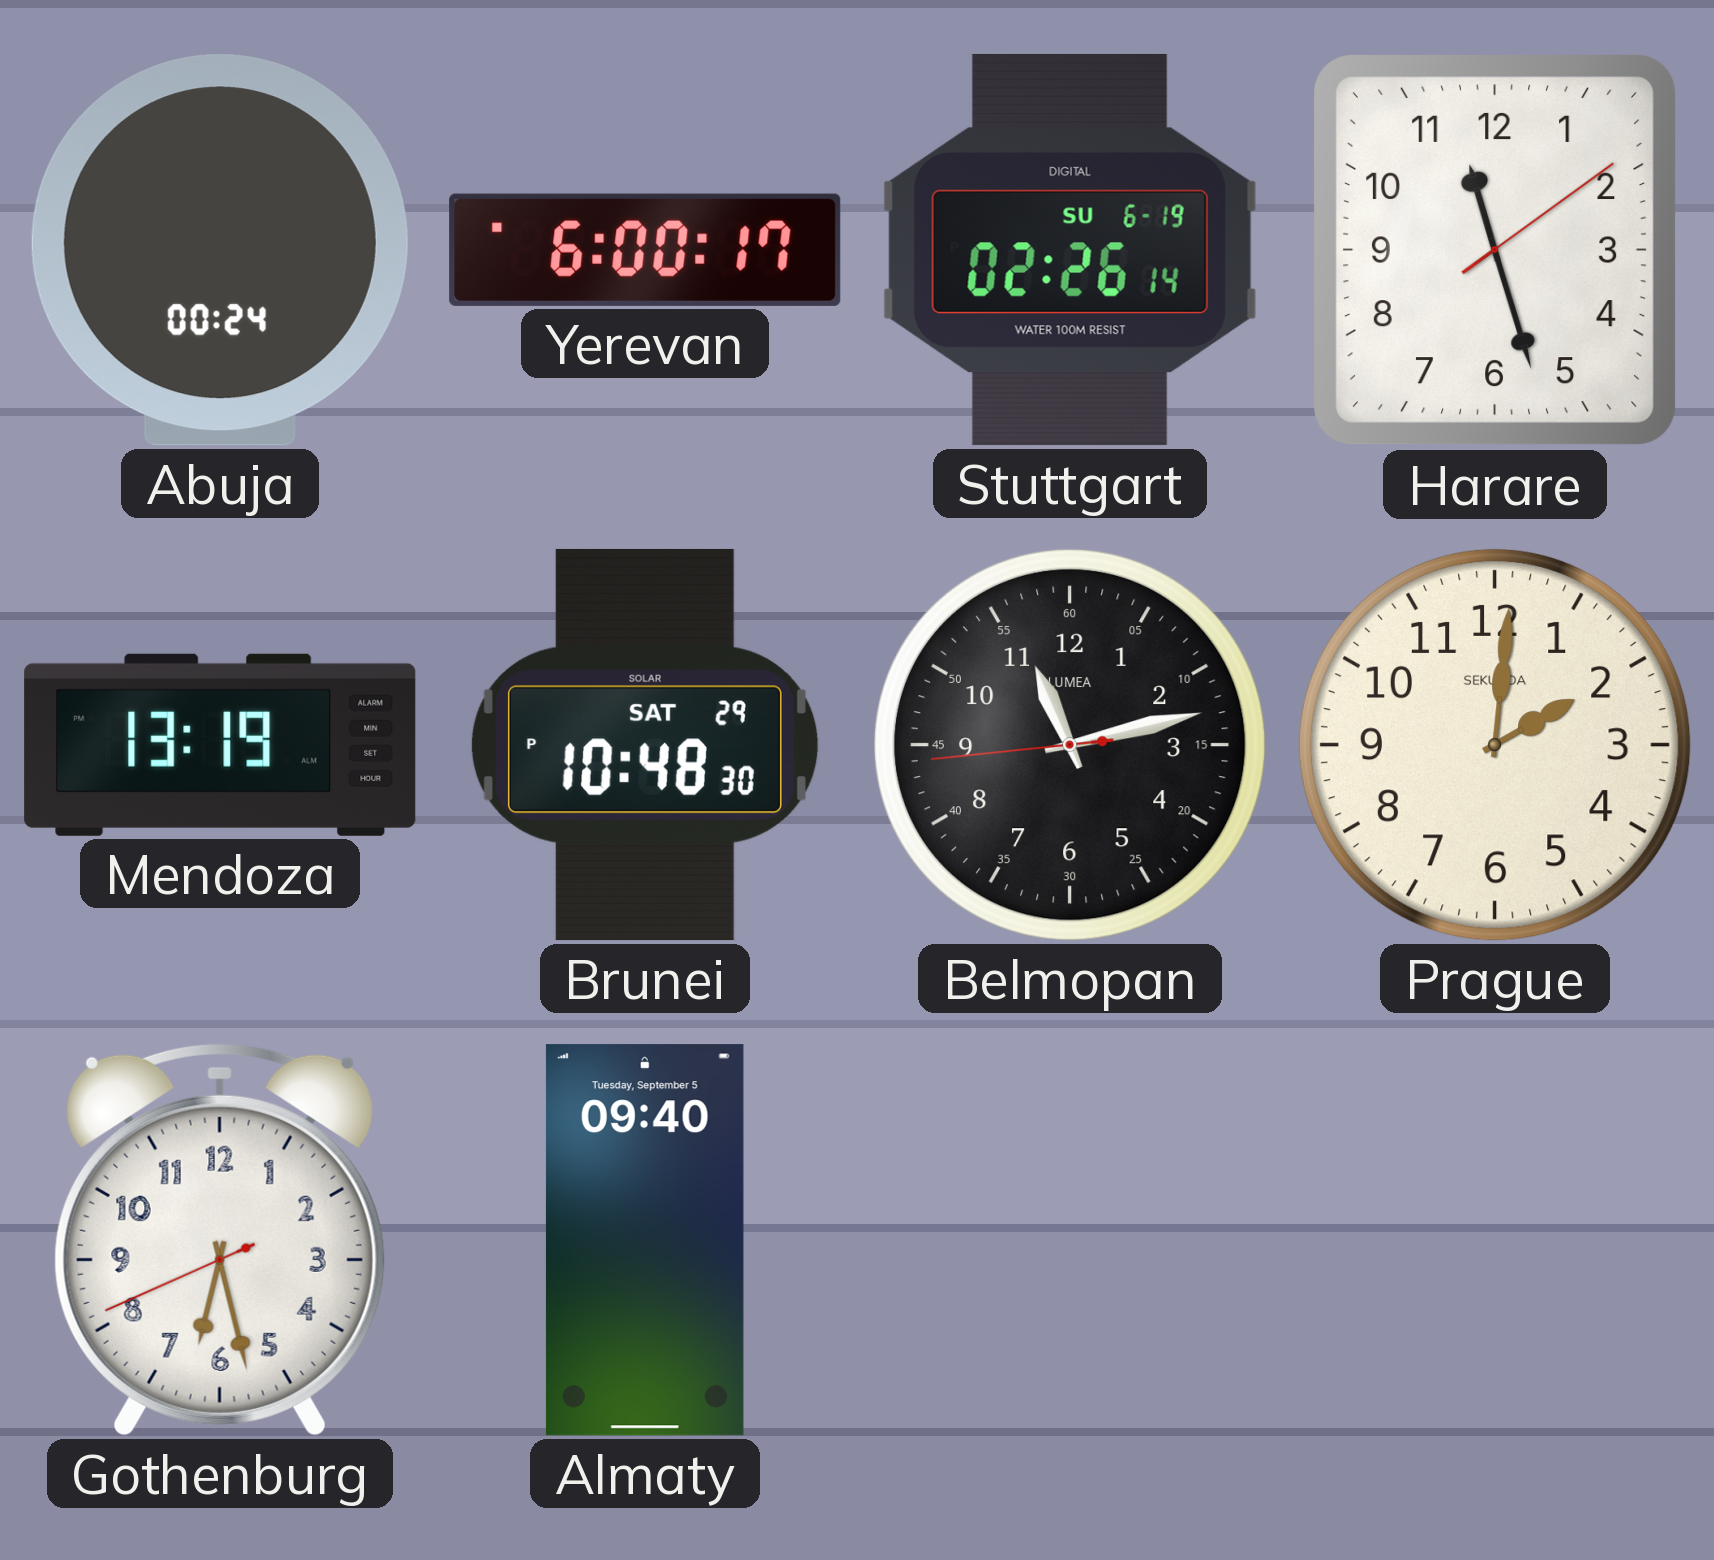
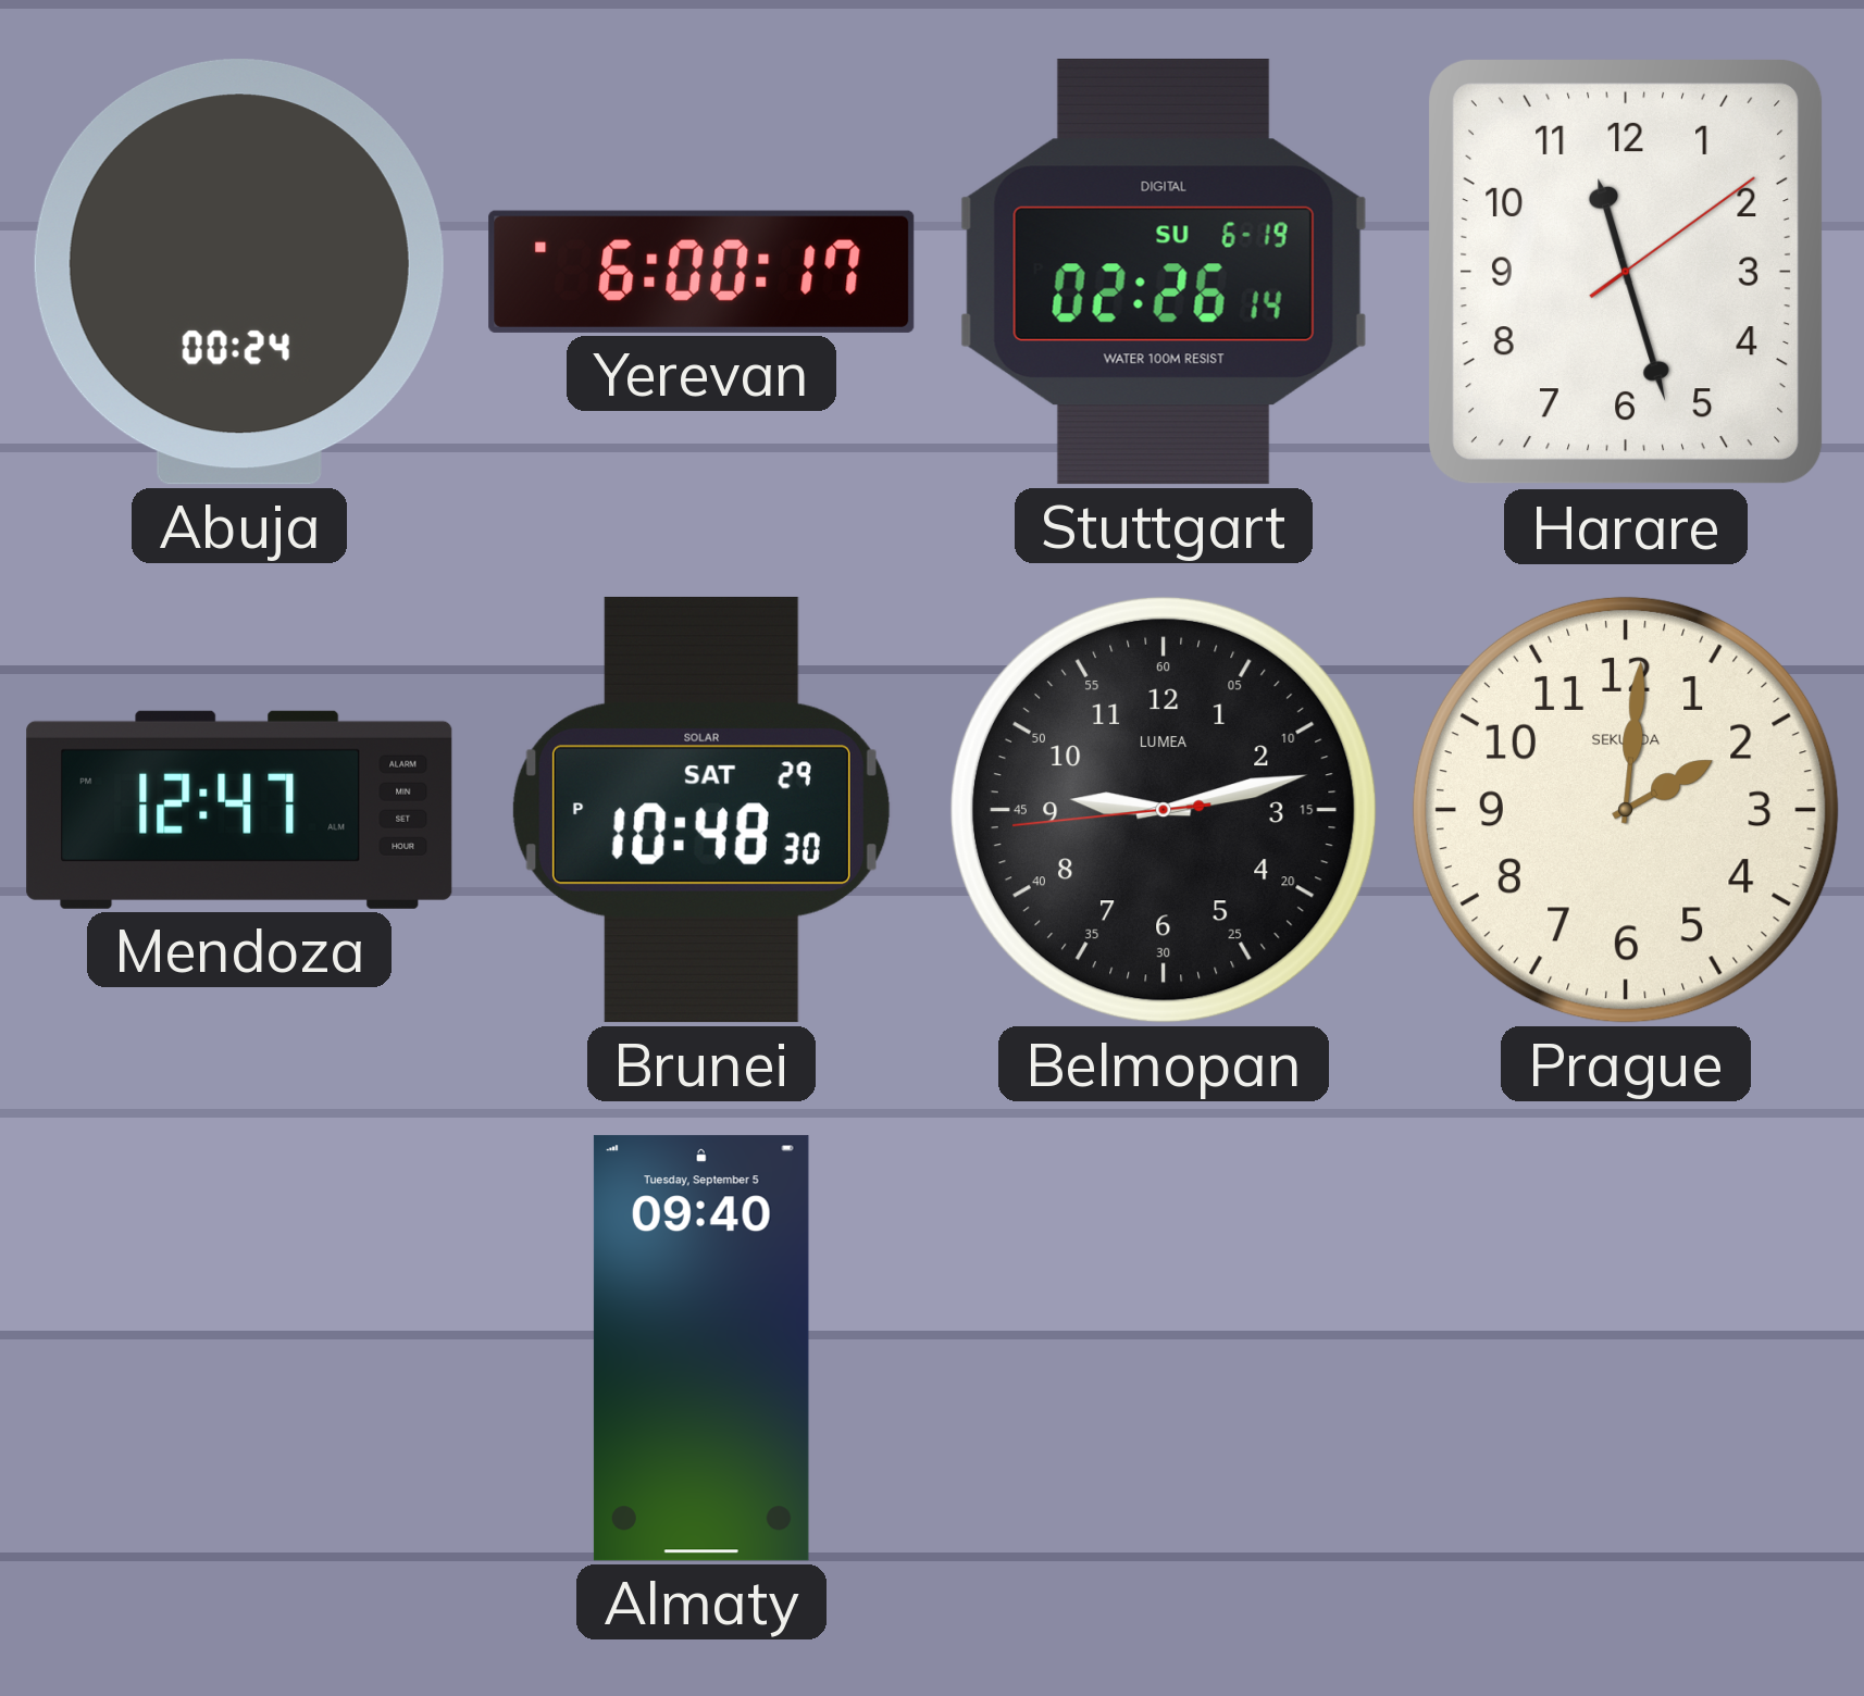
Mendoza: 13:19 -> 12:47 (239, 810)
Belmopan: 11:12 -> 9:12 (1164, 810)
Gothenburg: 6:27 -> none (220, 1240)
